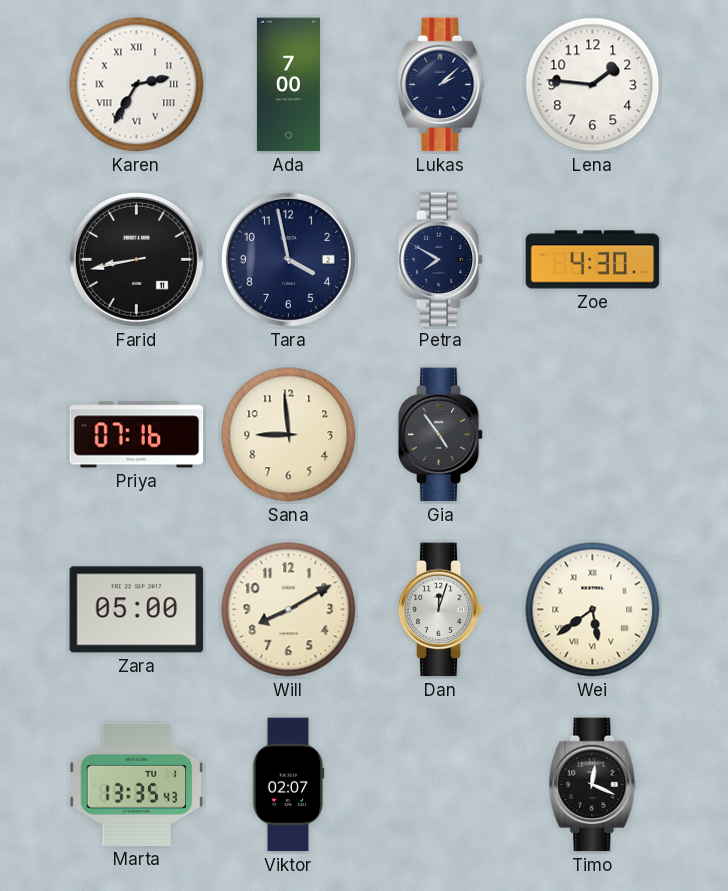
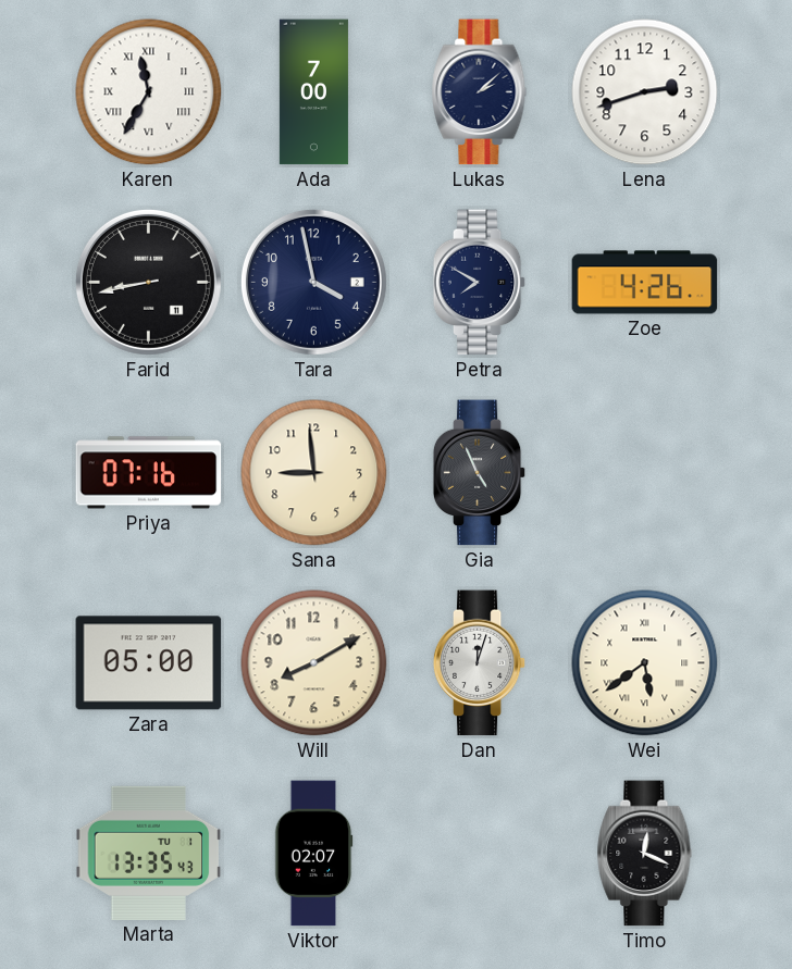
Karen: 2:35 -> 11:35 (149, 92)
Lena: 1:46 -> 2:42 (645, 92)
Zoe: 4:30 -> 4:26 (645, 283)
Gia: 4:54 -> 4:56 (480, 473)
